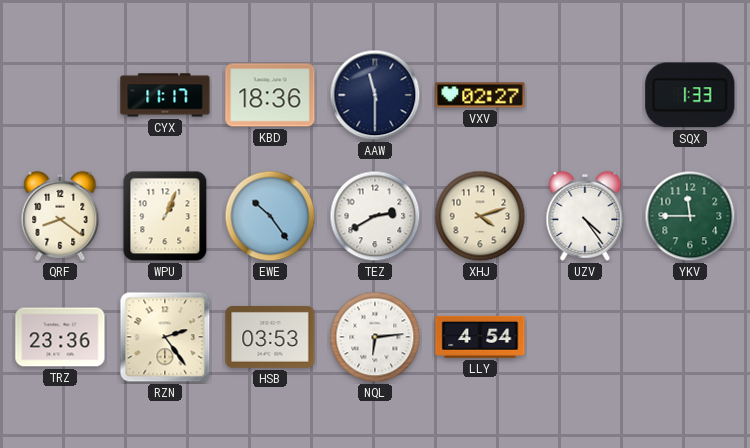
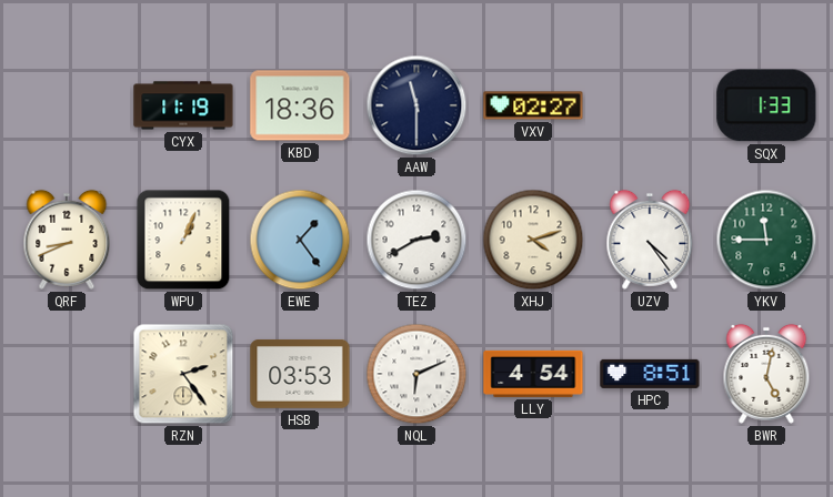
CYX: 11:17 -> 11:19 (183, 105)
QRF: 8:21 -> 8:41 (67, 240)
EWE: 10:24 -> 1:24 (300, 240)
TRZ: 23:36 -> none (60, 337)
NQL: 6:14 -> 6:11 (416, 374)
HPC: none -> 8:51 (650, 374)
BWR: none -> 5:02 (766, 374)
